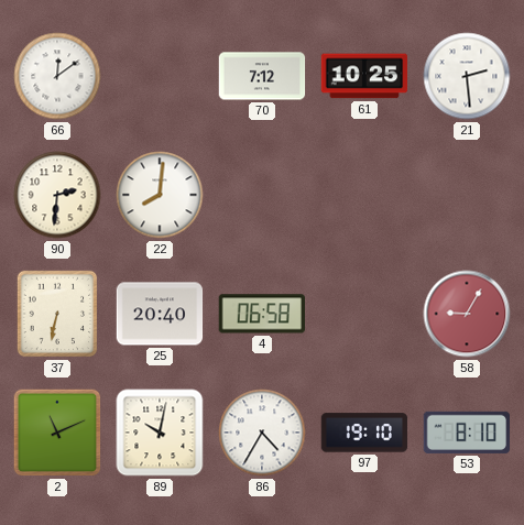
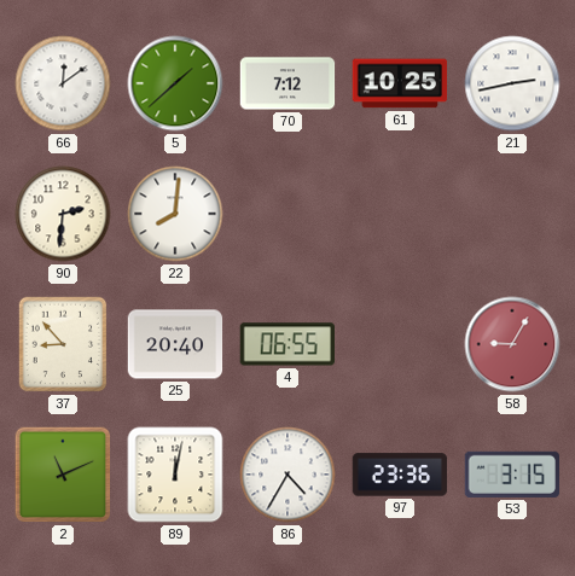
5: none -> 1:38 (175, 83)
21: 2:29 -> 2:43 (512, 83)
37: 6:32 -> 8:53 (63, 344)
4: 06:58 -> 06:55 (286, 344)
89: 10:02 -> 12:02 (175, 475)
97: 19:10 -> 23:36 (400, 475)
53: 8:10 -> 3:15 (511, 475)
